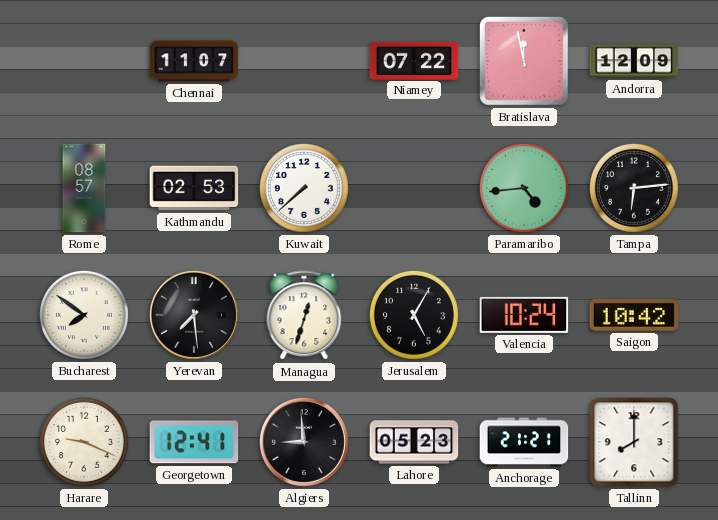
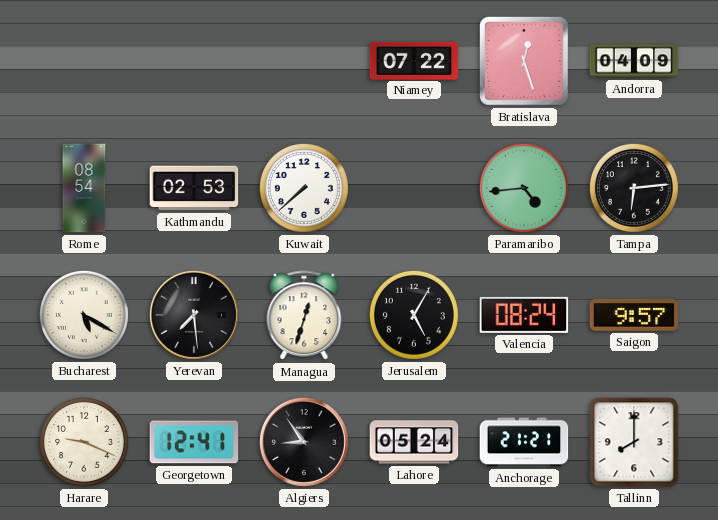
Chennai: 11:07 -> none (194, 61)
Bratislava: 11:58 -> 12:27 (524, 61)
Andorra: 12:09 -> 04:09 (634, 61)
Rome: 08:57 -> 08:54 (84, 188)
Bucharest: 7:51 -> 5:20 (84, 315)
Valencia: 10:24 -> 08:24 (524, 315)
Saigon: 10:42 -> 9:57 (634, 315)
Algiers: 8:59 -> 8:54 (304, 442)
Lahore: 05:23 -> 05:24 (414, 442)
